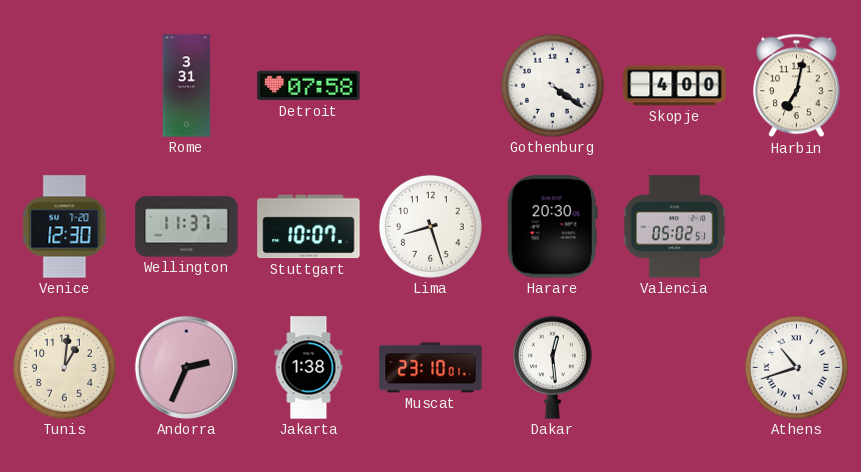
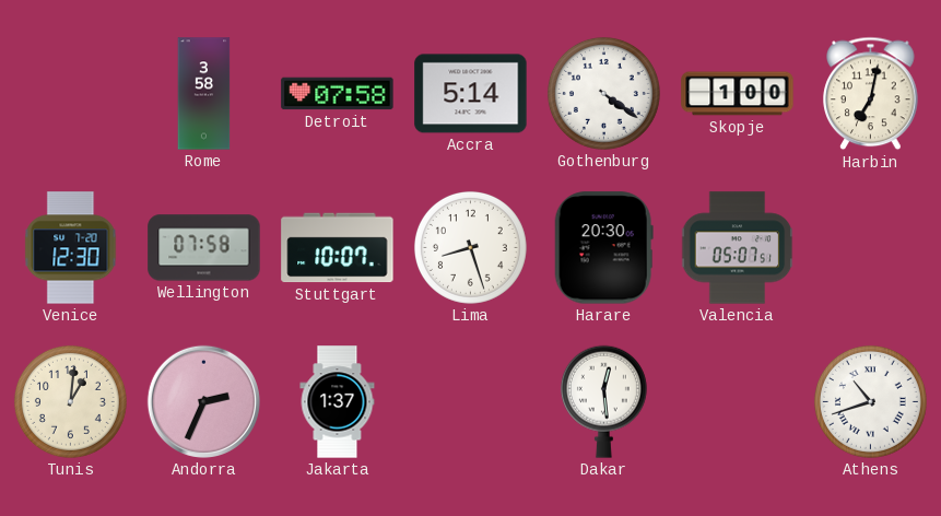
Rome: 3:31 -> 3:58 (204, 94)
Accra: none -> 5:14 (471, 94)
Skopje: 4:00 -> 1:00 (738, 94)
Wellington: 11:37 -> 07:58 (204, 248)
Valencia: 05:02 -> 05:07 (738, 248)
Jakarta: 1:38 -> 1:37 (338, 402)
Muscat: 23:10 -> none (431, 368)
